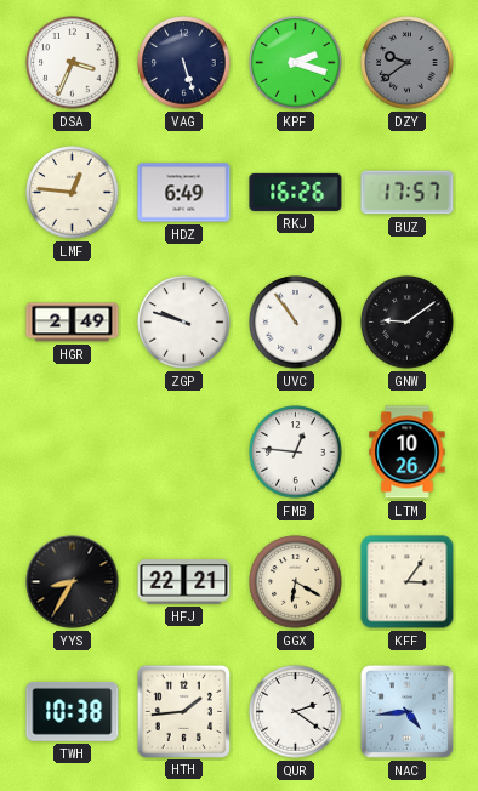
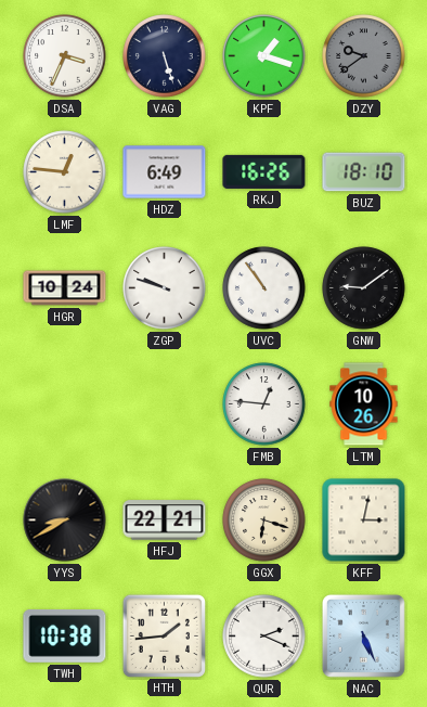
KPF: 2:18 -> 1:18 (264, 56)
BUZ: 17:57 -> 18:10 (364, 172)
HGR: 2:49 -> 10:24 (65, 288)
YYS: 8:35 -> 8:40 (65, 520)
GGX: 6:20 -> 6:18 (264, 520)
KFF: 3:06 -> 3:02 (364, 520)
QUR: 2:21 -> 2:19 (264, 637)
NAC: 4:44 -> 5:26 (363, 635)
